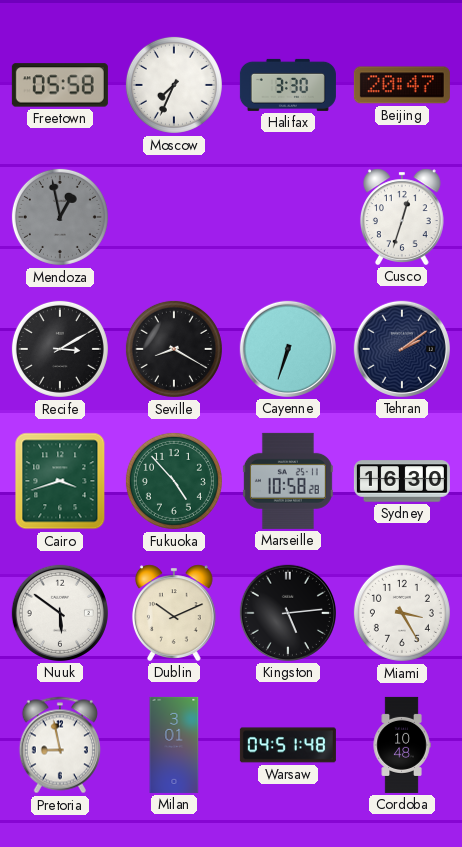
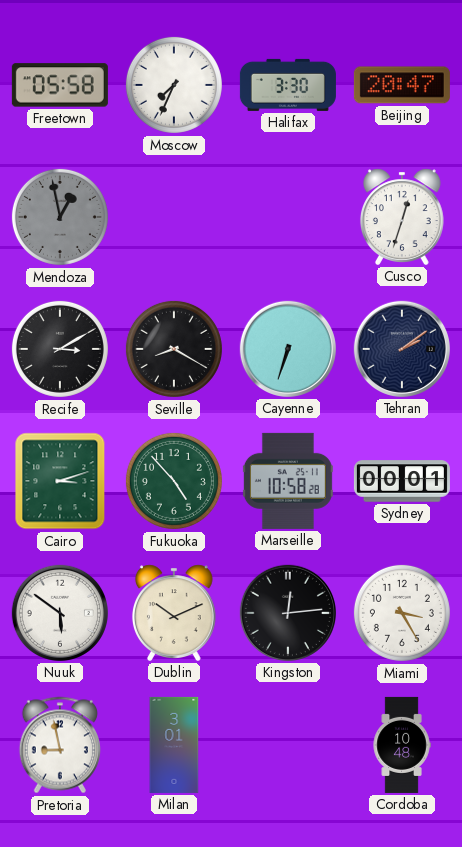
Cairo: 3:42 -> 3:12 (60, 481)
Sydney: 16:30 -> 00:01 (402, 481)
Kingston: 5:14 -> 12:14 (288, 613)
Warsaw: 04:51 -> none (288, 745)
